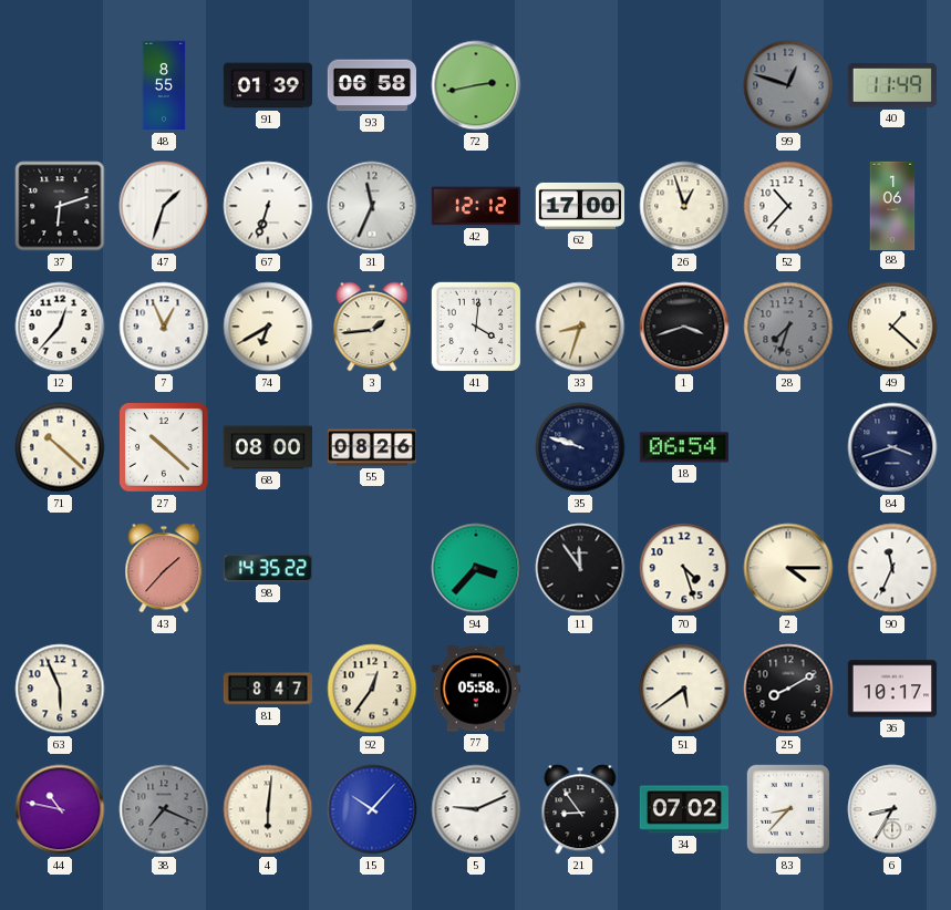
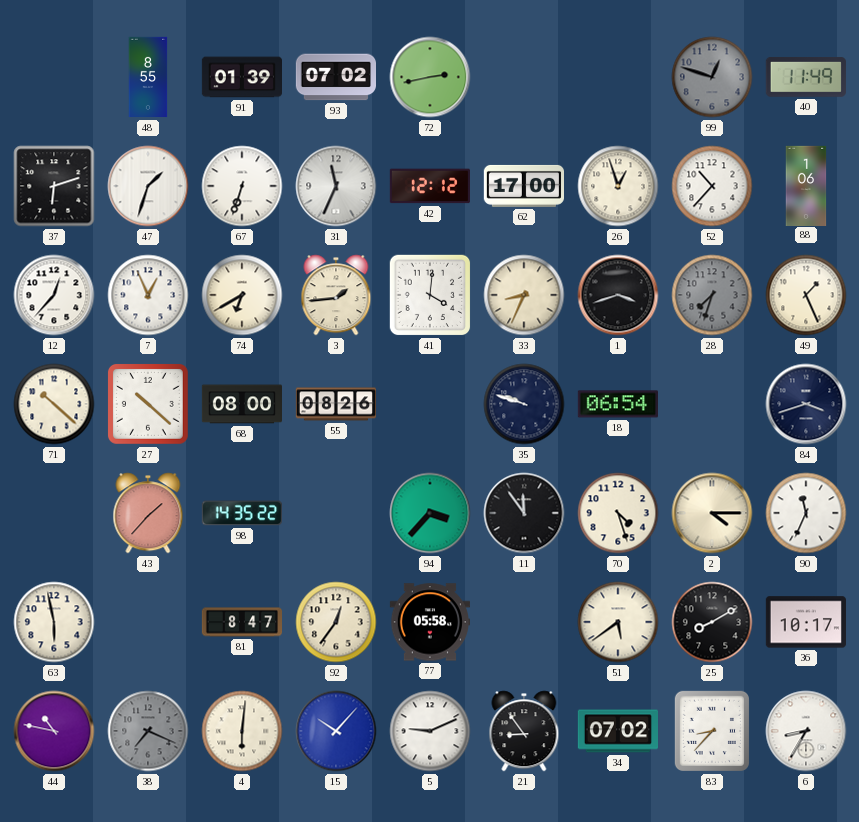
93: 06:58 -> 07:02 (335, 77)
33: 8:33 -> 8:34 (524, 295)
49: 1:22 -> 1:26 (806, 295)
63: 5:56 -> 5:58 (54, 622)
